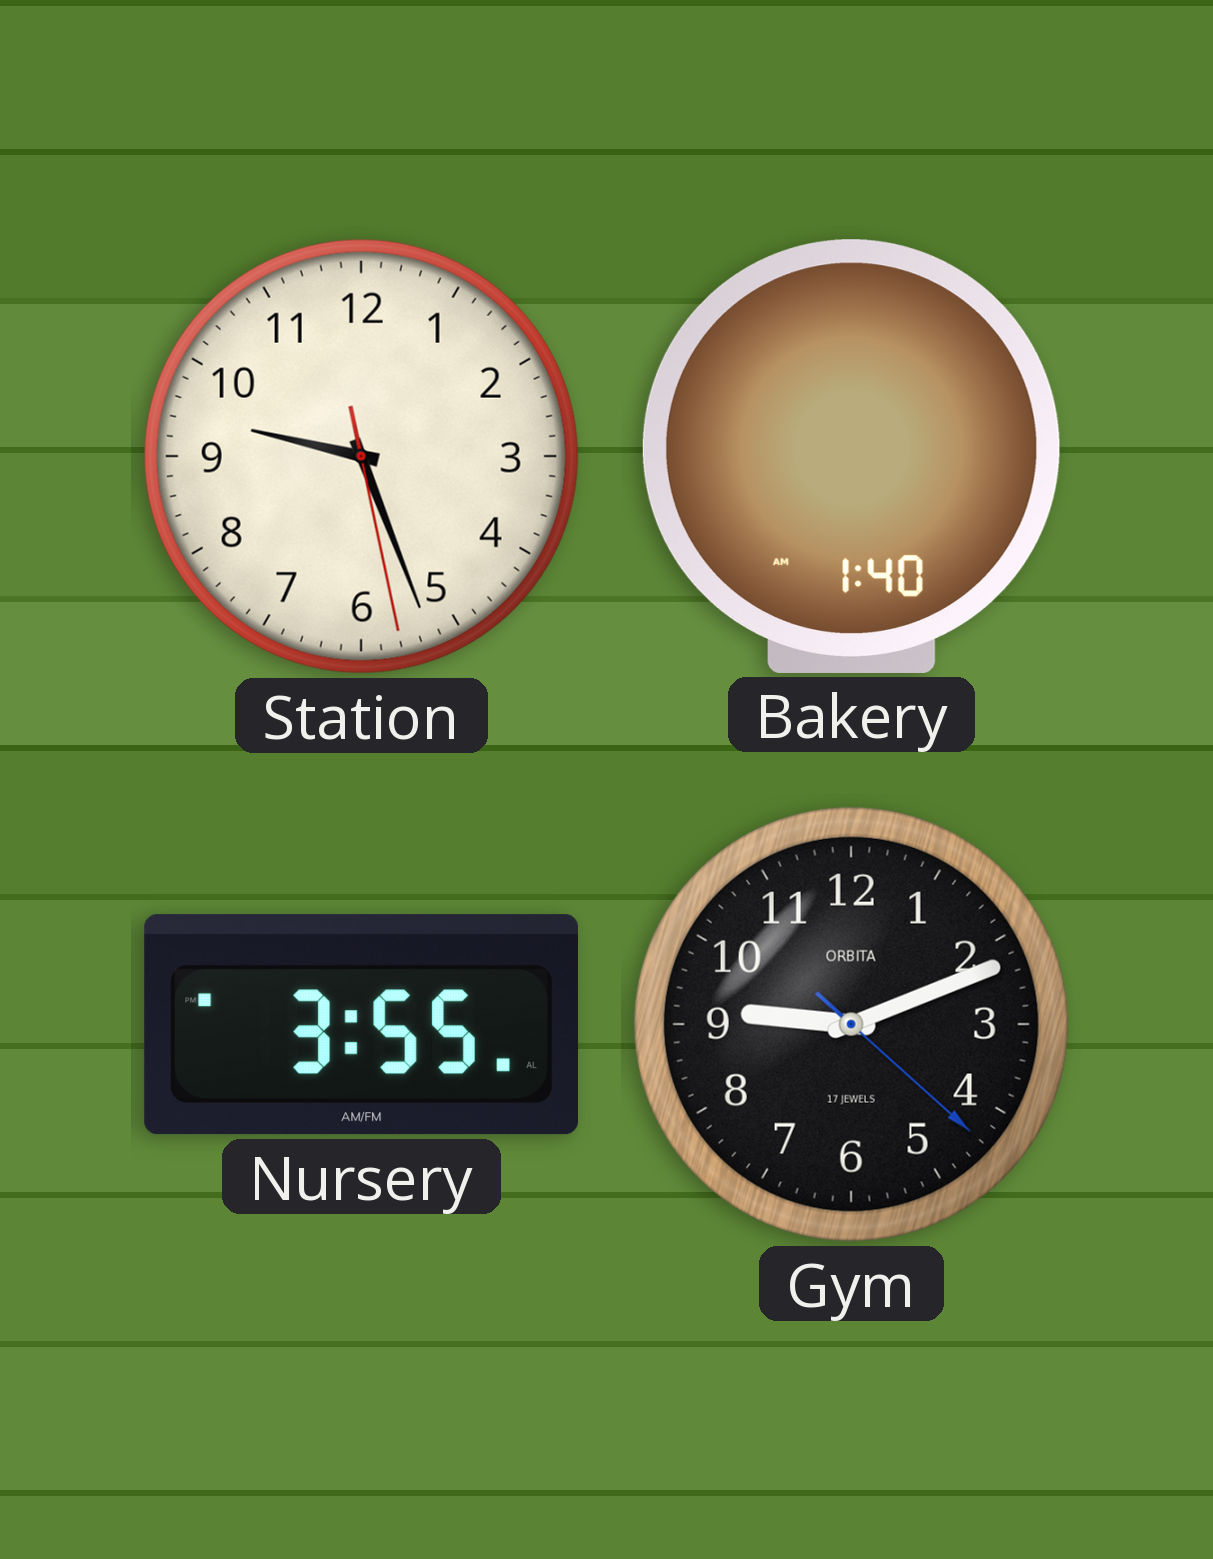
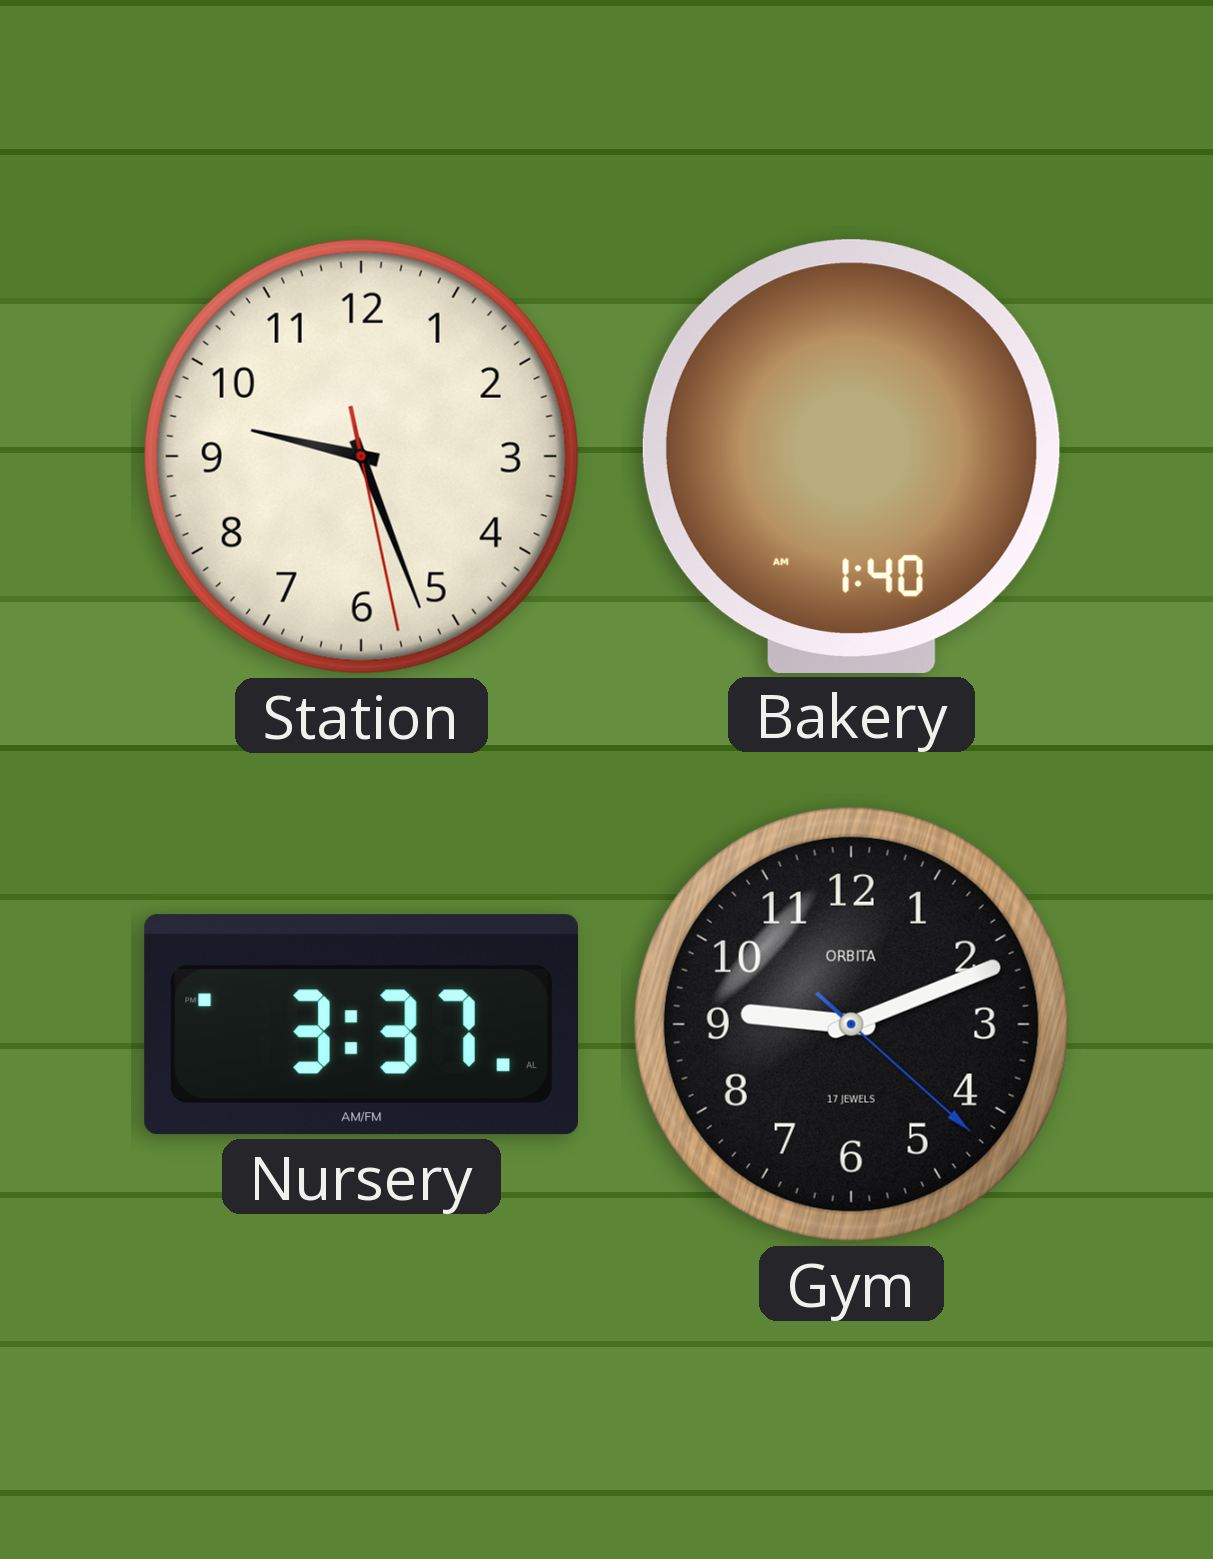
Nursery: 3:55 -> 3:37 (361, 1025)
